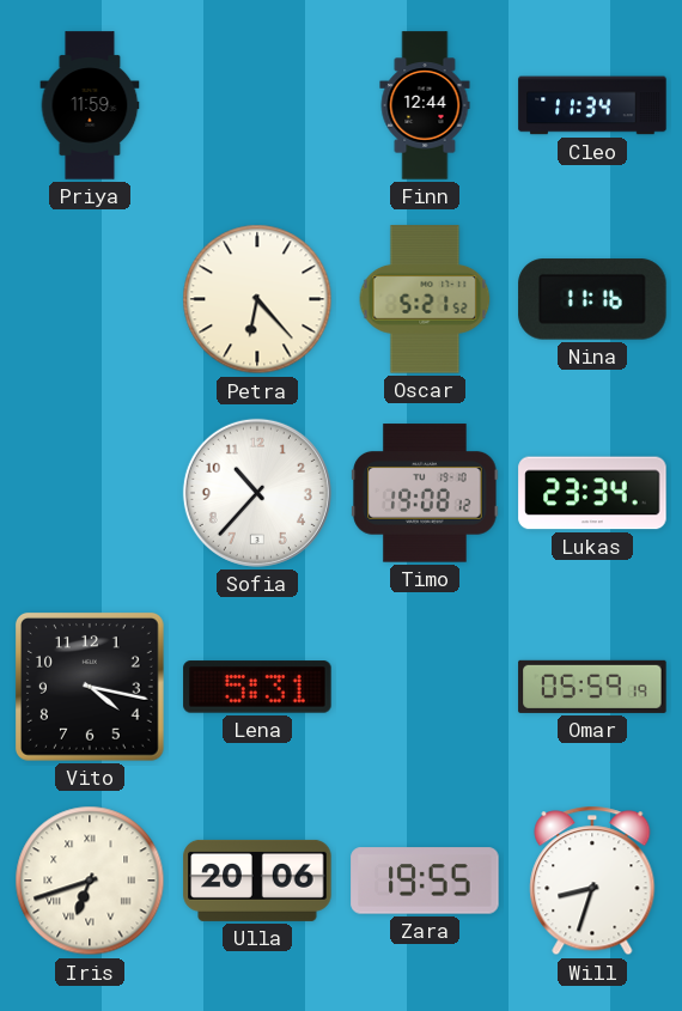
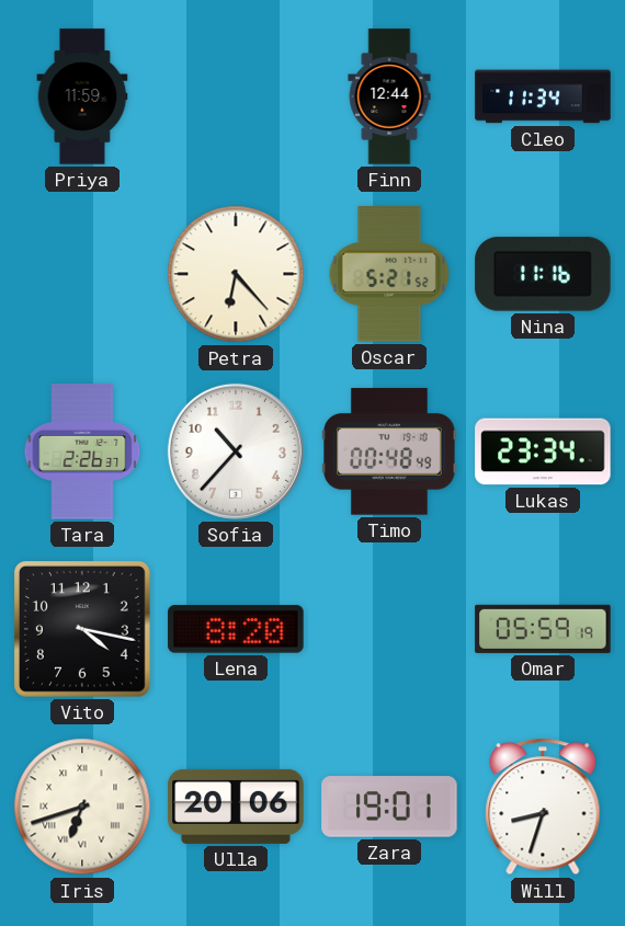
Tara: none -> 2:26 (82, 451)
Timo: 19:08 -> 00:48 (389, 451)
Lena: 5:31 -> 8:20 (236, 629)
Zara: 19:55 -> 19:01 (389, 807)
